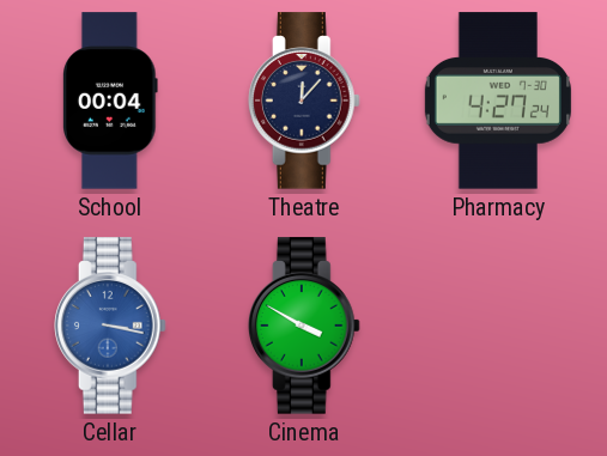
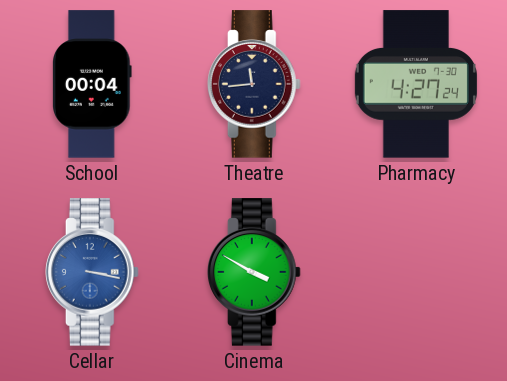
Theatre: 12:07 -> 11:44 (255, 84)
